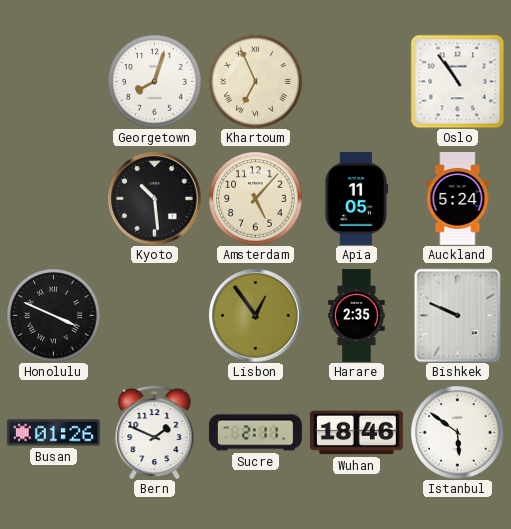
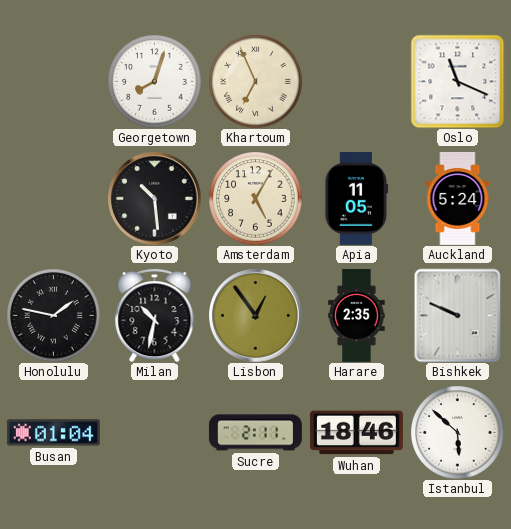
Oslo: 10:54 -> 11:19 (457, 81)
Amsterdam: 5:07 -> 5:05 (255, 198)
Honolulu: 3:49 -> 1:47 (53, 315)
Milan: none -> 10:32 (155, 315)
Busan: 01:26 -> 01:04 (53, 433)
Bern: 1:49 -> none (155, 432)
Istanbul: 5:51 -> 5:52 (457, 432)
